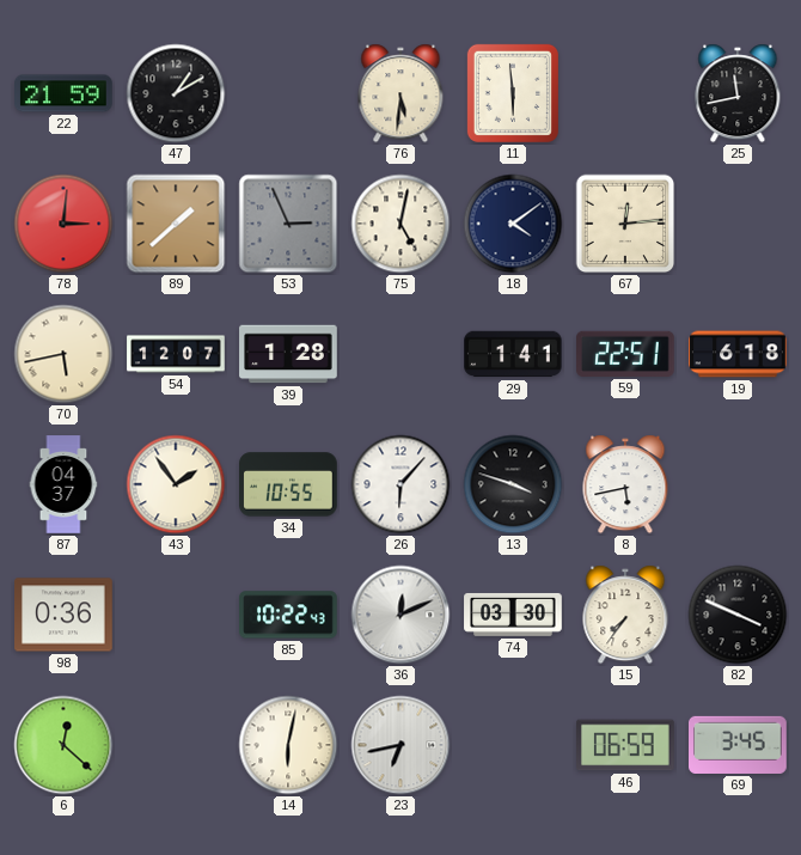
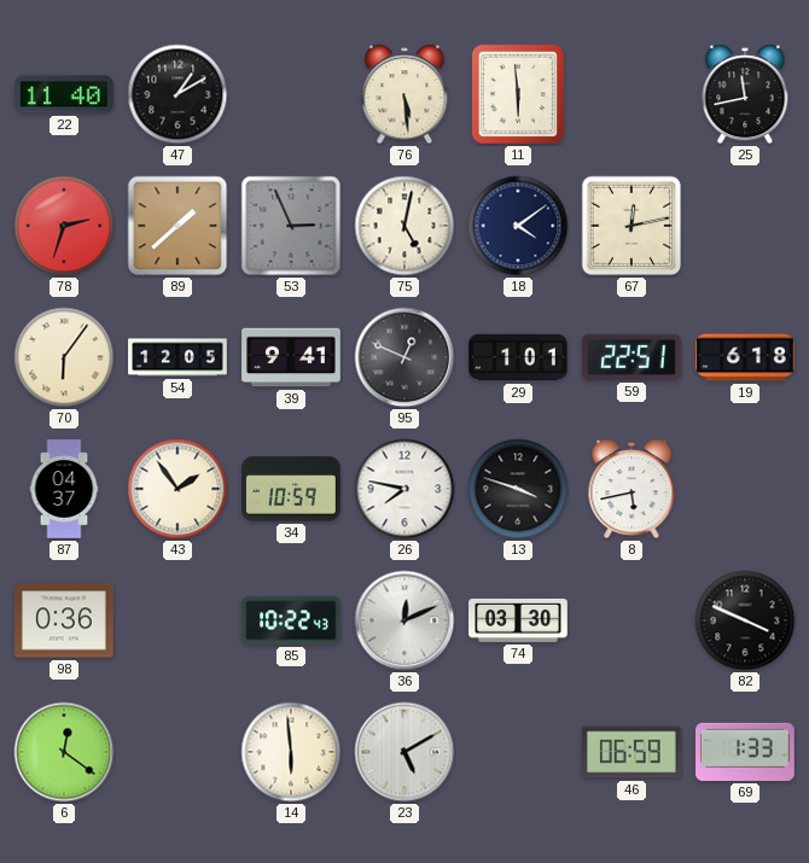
22: 21:59 -> 11:40 (65, 94)
76: 5:31 -> 5:29 (405, 94)
78: 3:01 -> 2:33 (64, 226)
67: 12:14 -> 12:13 (632, 226)
70: 5:43 -> 6:06 (64, 357)
54: 12:07 -> 12:05 (177, 357)
39: 1:28 -> 9:41 (291, 357)
95: none -> 12:49 (405, 357)
29: 1:41 -> 1:01 (518, 357)
34: 10:55 -> 10:59 (291, 489)
26: 6:07 -> 7:47 (405, 489)
15: 7:36 -> none (625, 615)
6: 12:22 -> 12:21 (64, 752)
14: 6:02 -> 5:59 (291, 752)
23: 6:43 -> 5:10 (405, 752)
69: 3:45 -> 1:33 (746, 752)
